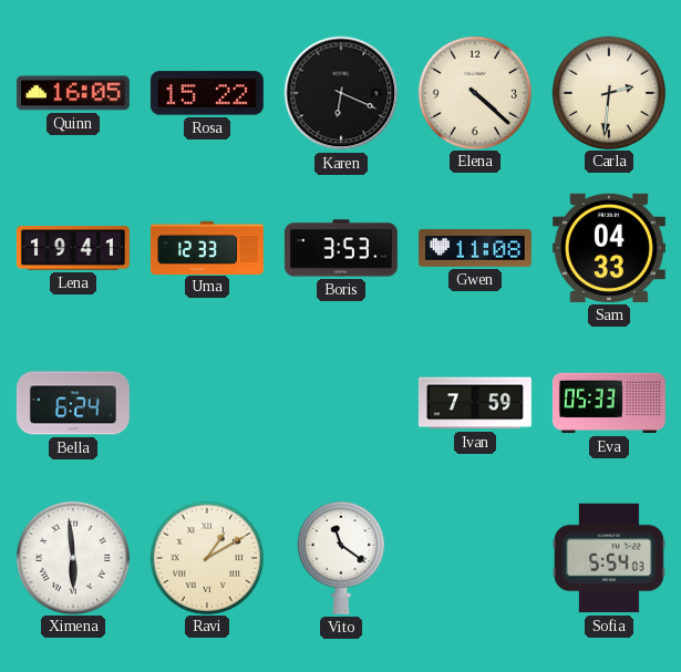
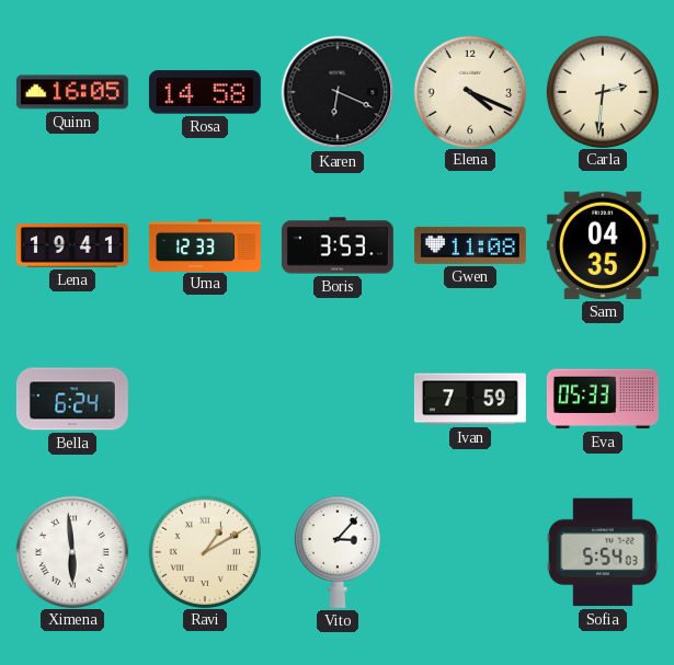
Rosa: 15:22 -> 14:58 (205, 92)
Elena: 4:22 -> 4:19 (469, 91)
Sam: 04:33 -> 04:35 (603, 245)
Vito: 11:21 -> 3:07 (338, 552)
